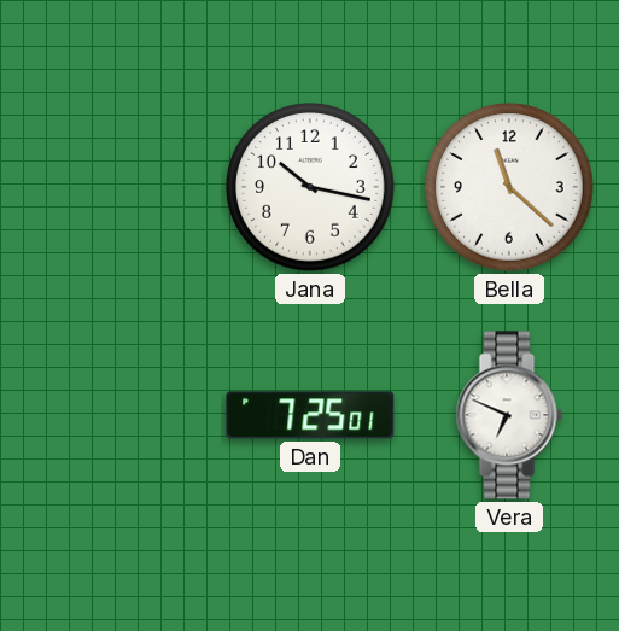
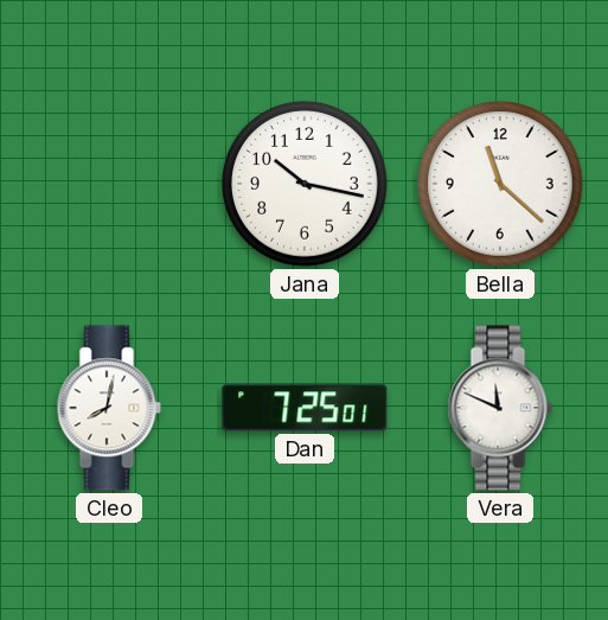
Cleo: none -> 8:02 (109, 408)
Vera: 6:49 -> 11:49 (500, 408)
